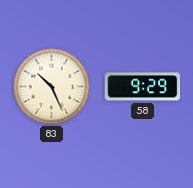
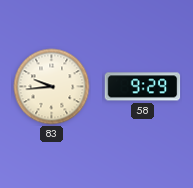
83: 10:26 -> 9:44 (52, 87)
